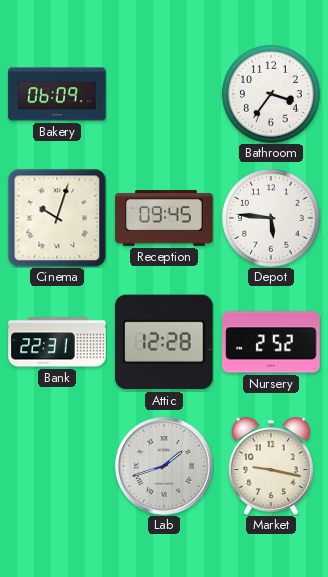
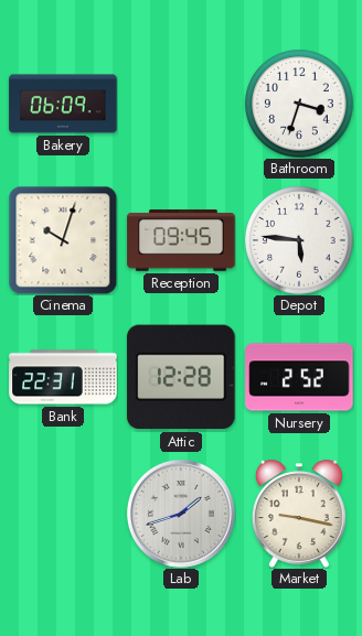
Bathroom: 3:36 -> 3:33 (299, 104)
